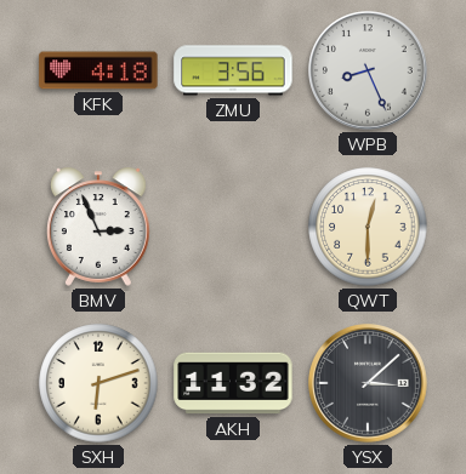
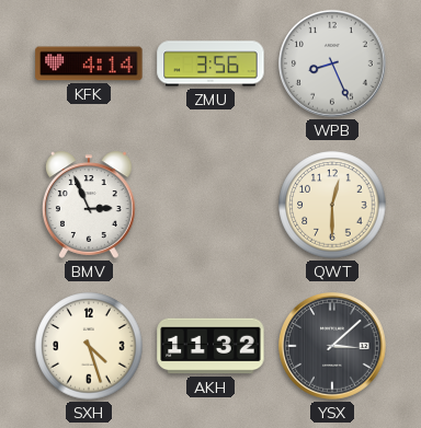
KFK: 4:18 -> 4:14 (89, 63)
SXH: 6:12 -> 4:27 (89, 346)
